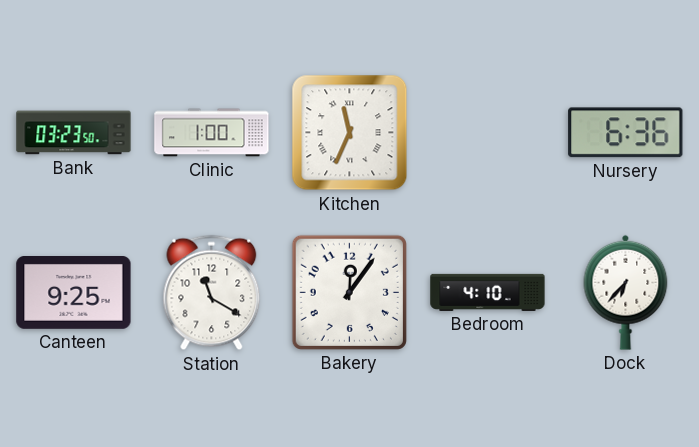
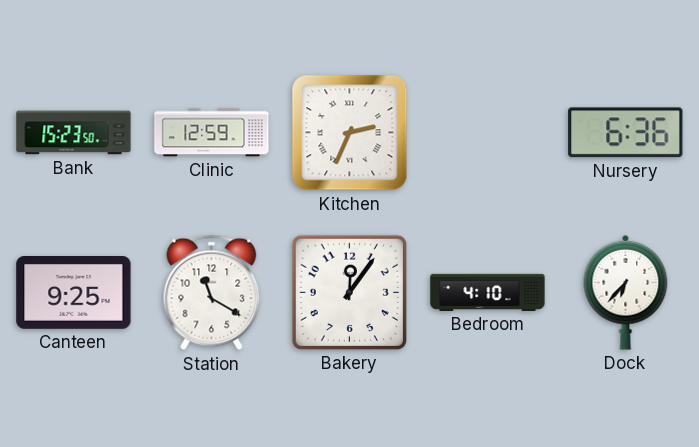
Bank: 03:23 -> 15:23 (74, 133)
Clinic: 1:00 -> 12:59 (212, 133)
Kitchen: 11:34 -> 2:34 (350, 133)
